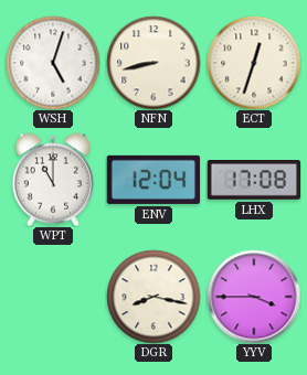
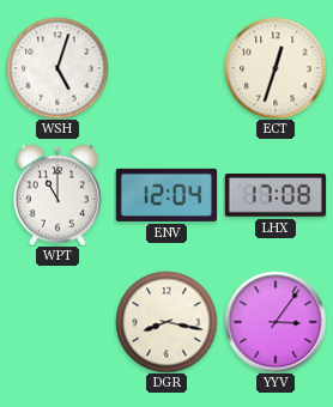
NFN: 8:43 -> none (153, 63)
YYV: 3:45 -> 3:06 (276, 322)
